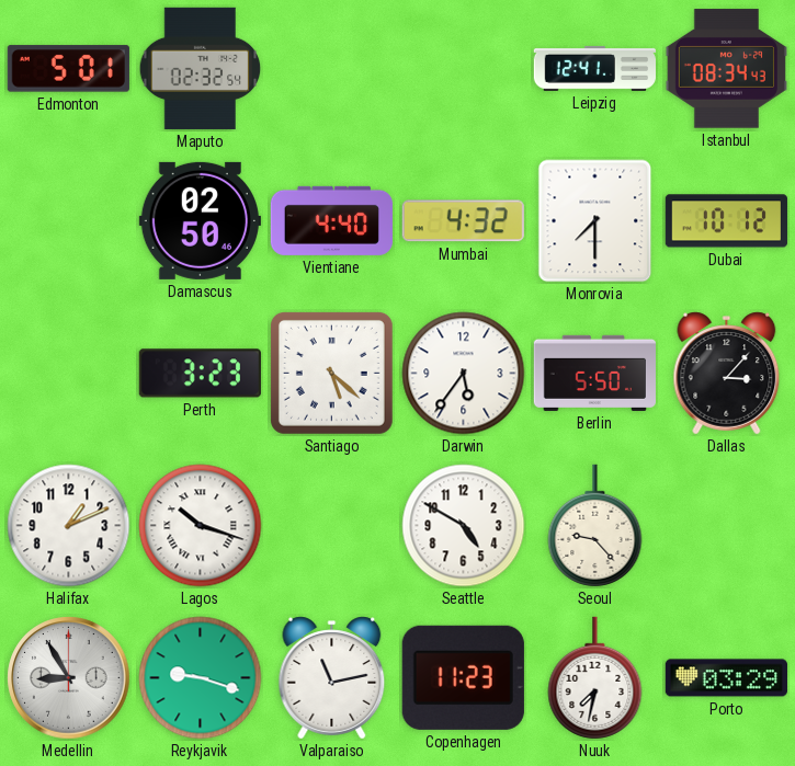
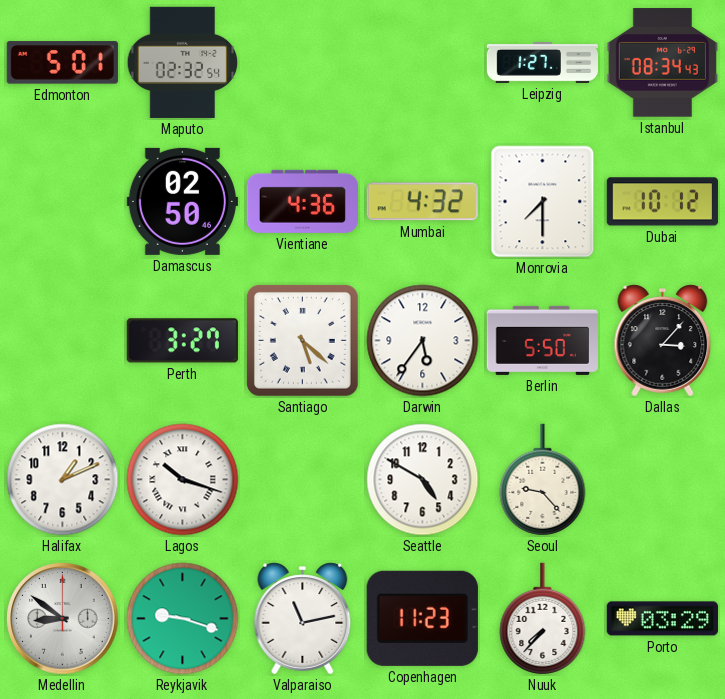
Leipzig: 12:41 -> 1:27 (542, 62)
Vientiane: 4:40 -> 4:36 (302, 201)
Perth: 3:23 -> 3:27 (182, 341)
Medellin: 8:55 -> 8:51 (63, 619)
Nuuk: 7:32 -> 7:37 (543, 619)
